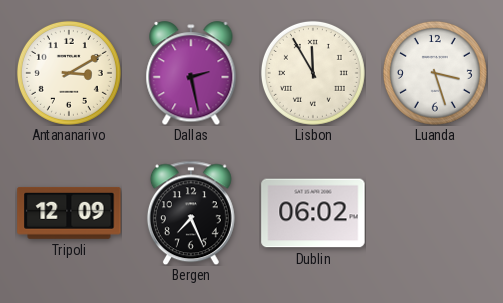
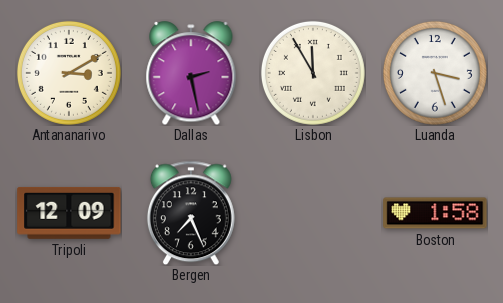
Dublin: 06:02 -> none (313, 213)
Boston: none -> 1:58 (435, 213)
